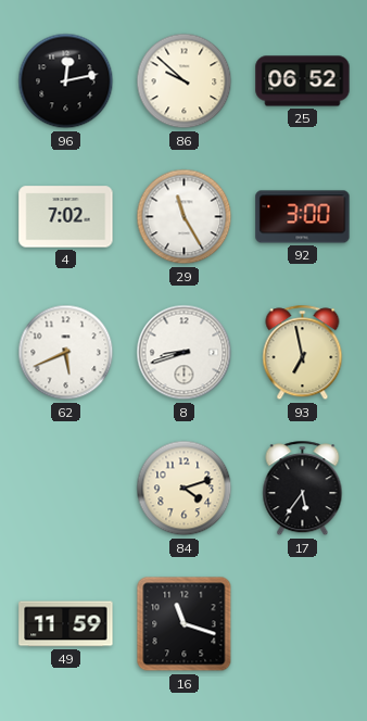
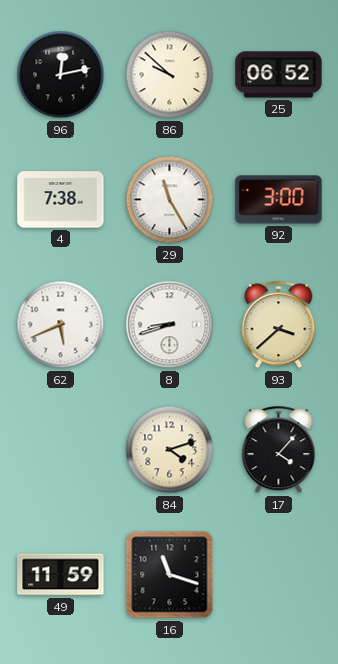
4: 7:02 -> 7:38 (61, 200)
93: 6:58 -> 3:38 (279, 325)
17: 5:36 -> 4:07 (279, 450)
